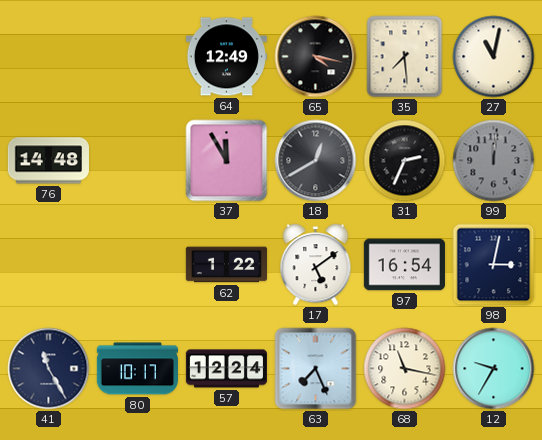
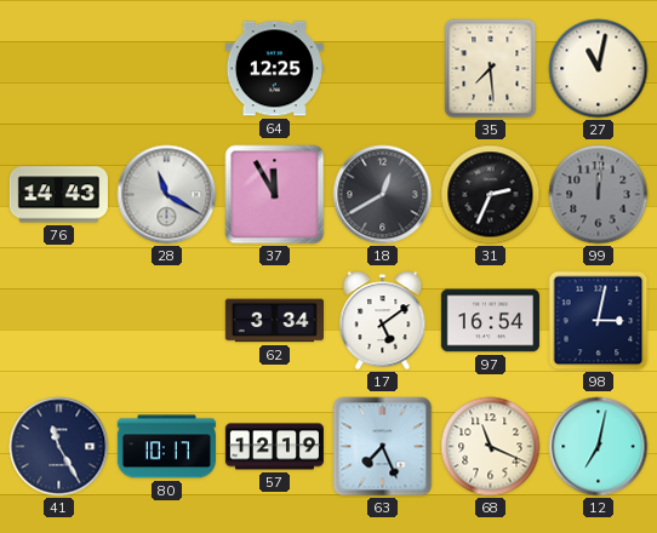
64: 12:49 -> 12:25 (274, 69)
65: 4:17 -> none (316, 57)
76: 14:48 -> 14:43 (58, 195)
28: none -> 11:20 (167, 195)
62: 1:22 -> 3:34 (274, 321)
57: 12:24 -> 12:19 (274, 447)
68: 11:17 -> 11:19 (491, 447)
12: 9:35 -> 7:02 (599, 447)
